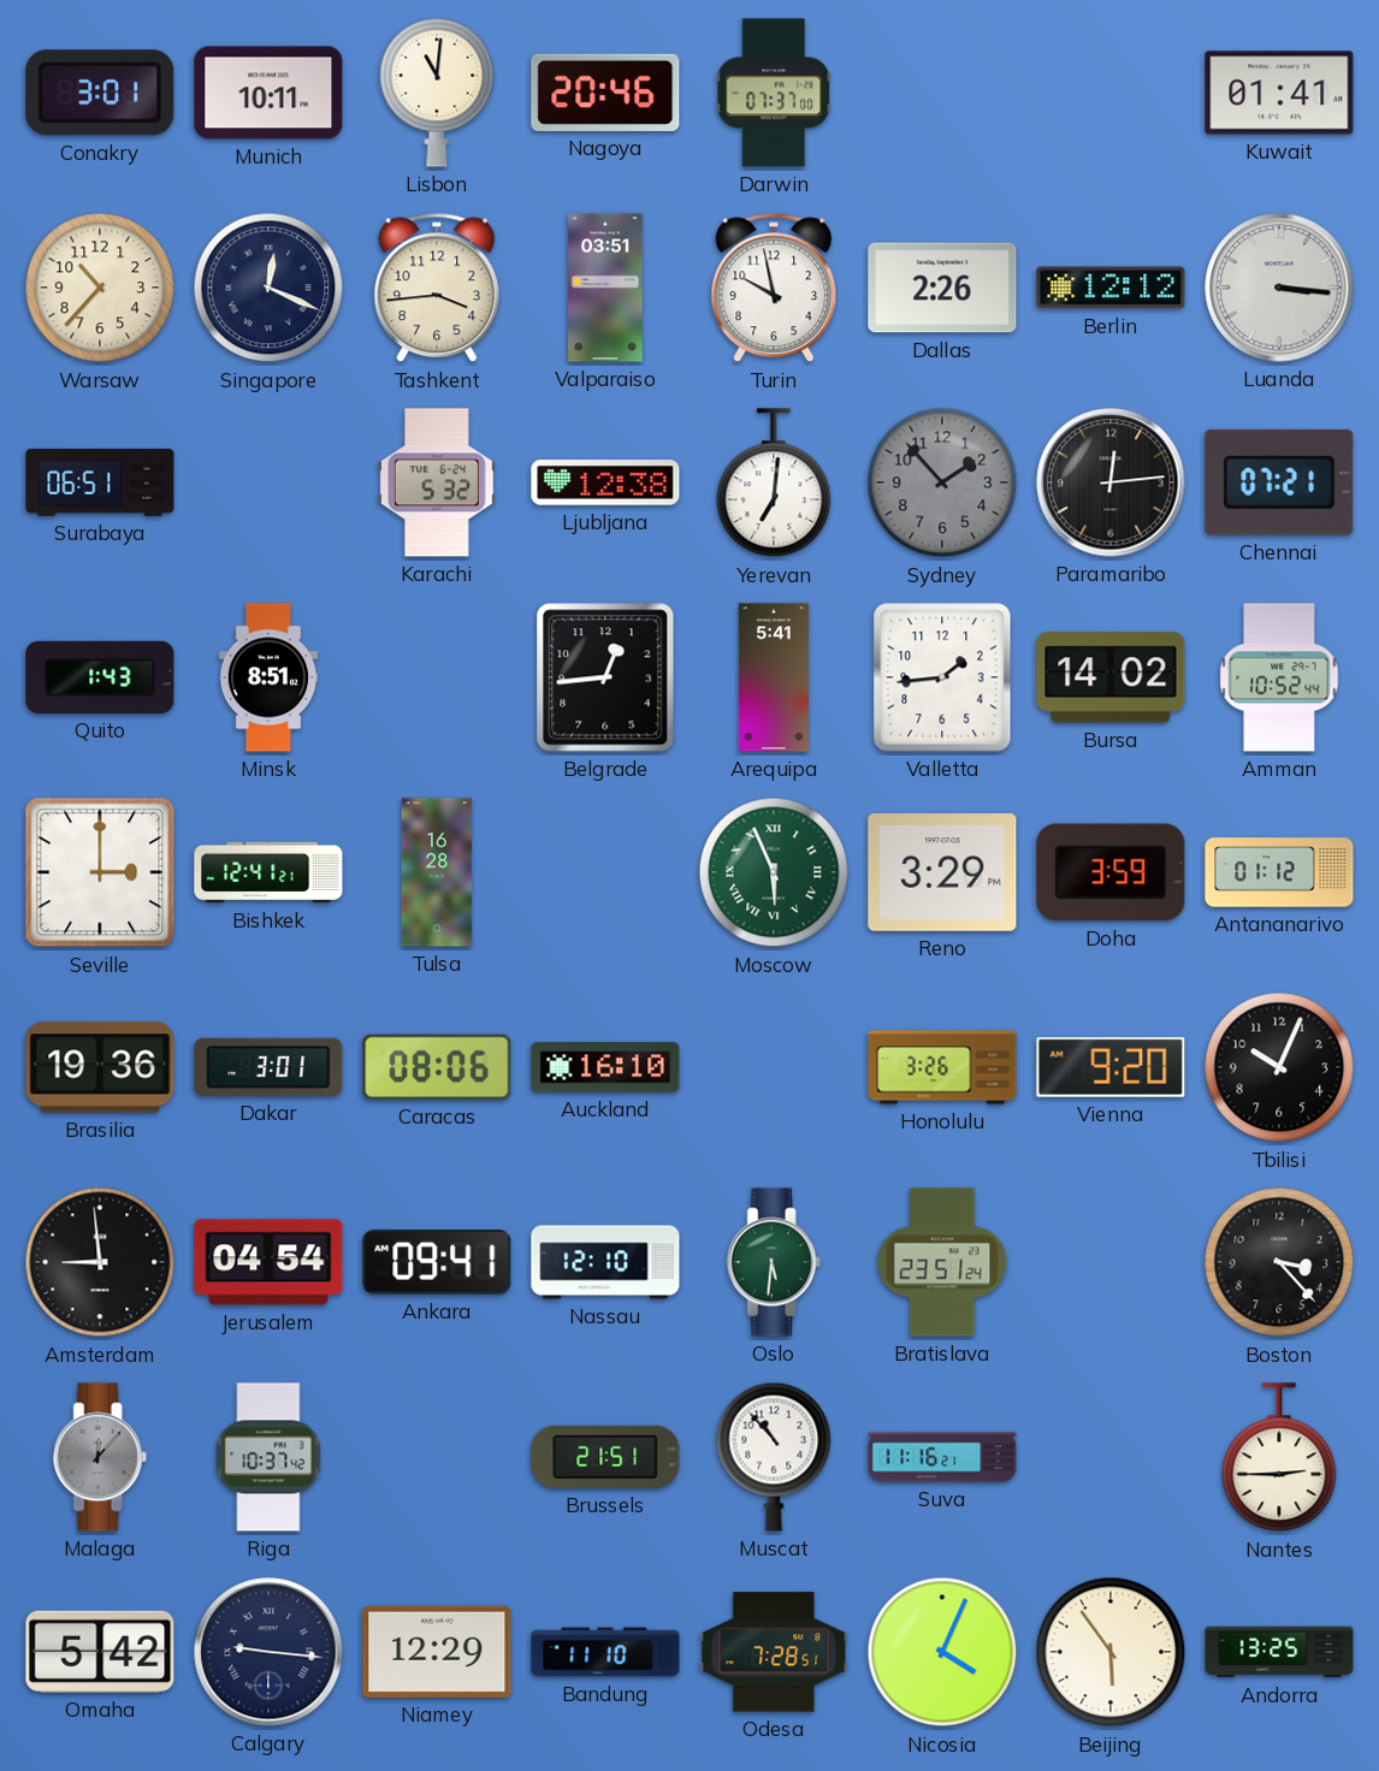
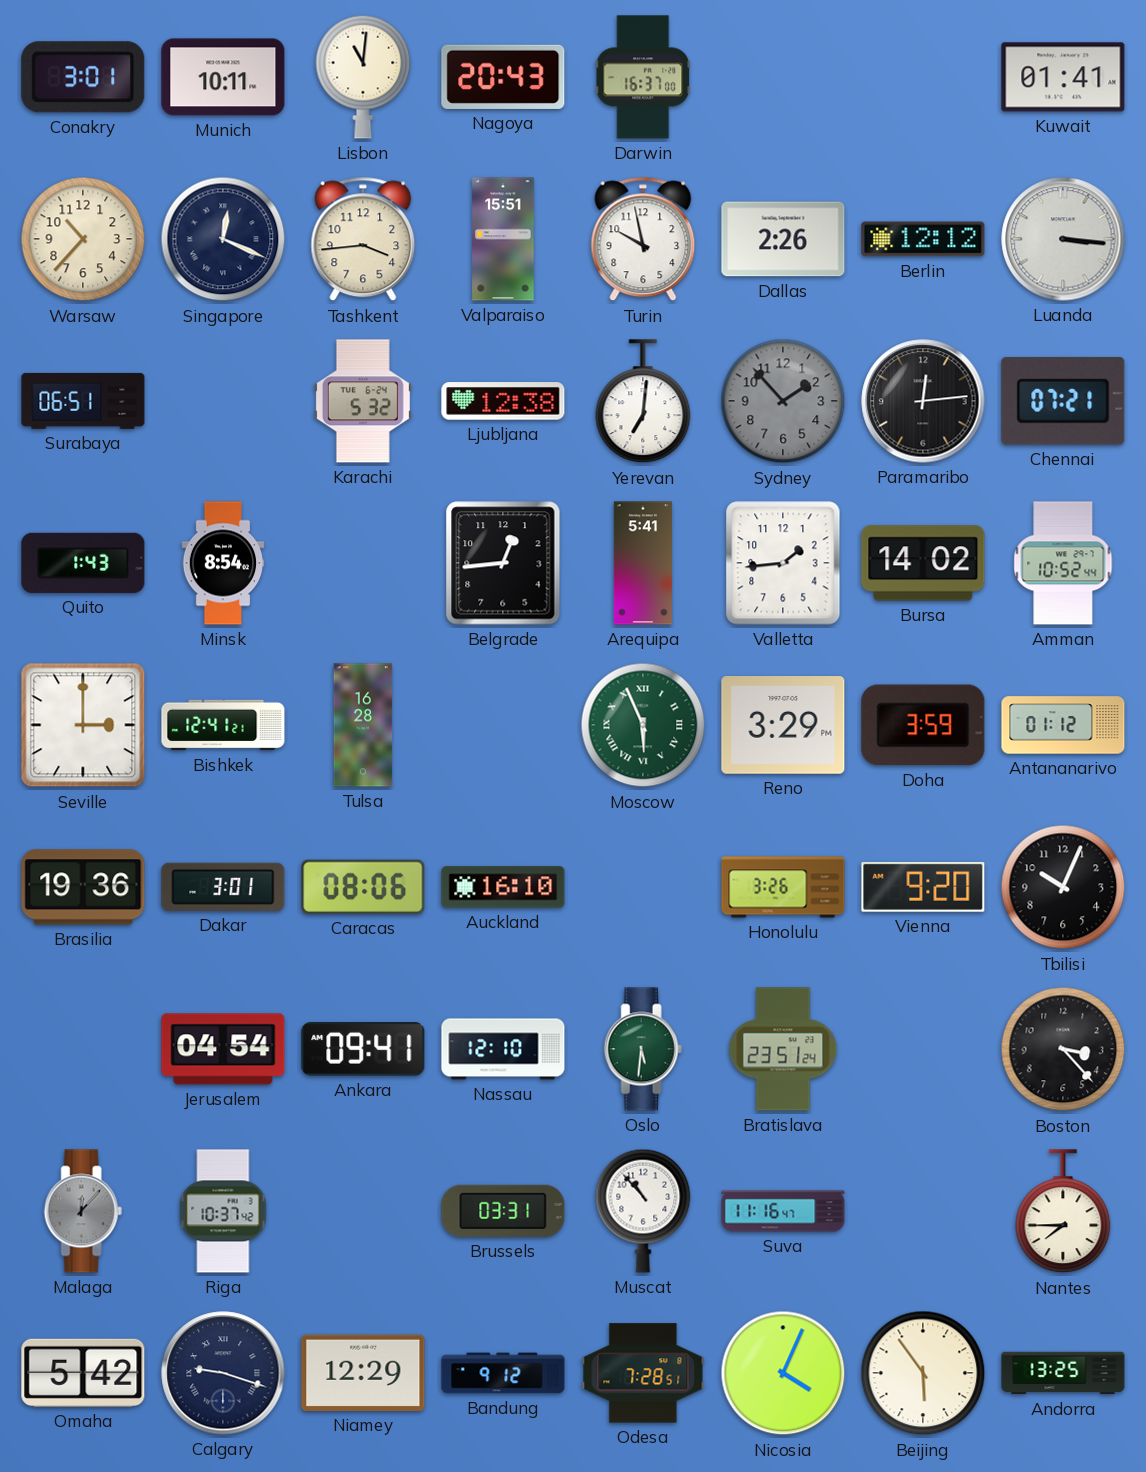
Nagoya: 20:46 -> 20:43 (503, 77)
Darwin: 07:37 -> 16:37 (643, 77)
Valparaiso: 03:51 -> 15:51 (503, 239)
Minsk: 8:51 -> 8:54 (223, 563)
Amsterdam: 8:59 -> none (100, 1262)
Brussels: 21:51 -> 03:31 (503, 1211)
Suva: 11:16:21 -> 11:16:47 (783, 1211)
Nantes: 2:45 -> 7:45 (1063, 1212)
Calgary: 9:16 -> 9:18 (223, 1373)
Bandung: 11:10 -> 9:12 (503, 1373)
